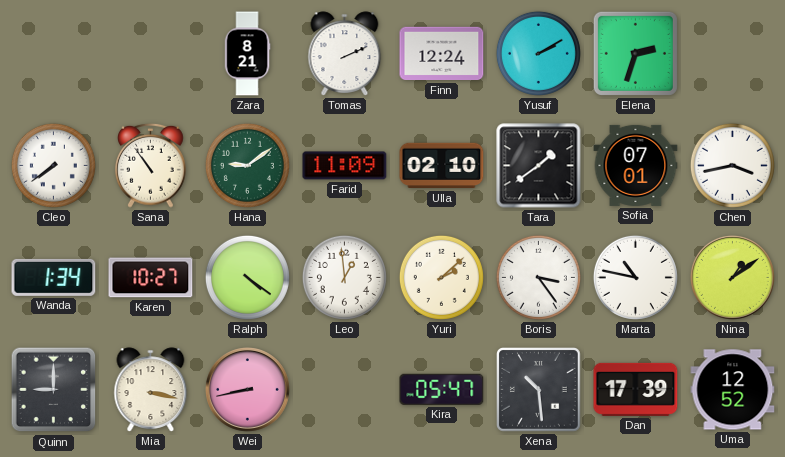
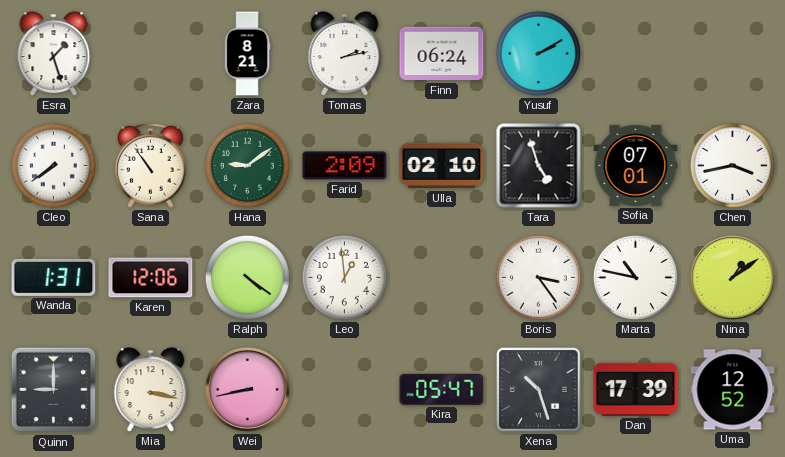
Esra: none -> 1:27 (54, 54)
Tomas: 2:11 -> 2:13 (345, 54)
Finn: 12:24 -> 06:24 (442, 54)
Elena: 2:33 -> none (635, 53)
Farid: 11:09 -> 2:09 (345, 166)
Tara: 1:39 -> 4:57 (539, 166)
Wanda: 1:34 -> 1:31 (54, 277)
Karen: 10:27 -> 12:06 (151, 278)
Yuri: 2:08 -> none (441, 277)
Xena: 10:29 -> 10:27 (539, 390)
